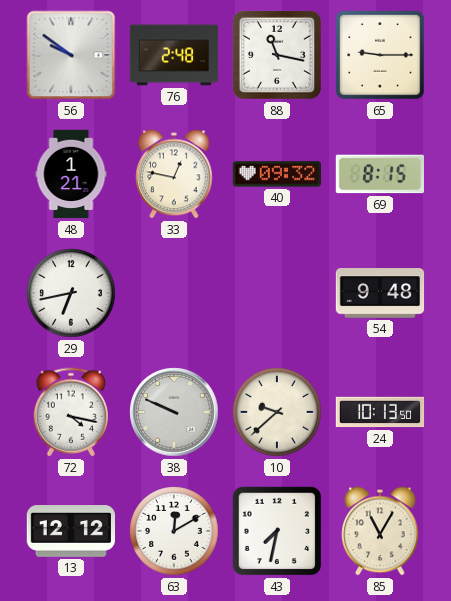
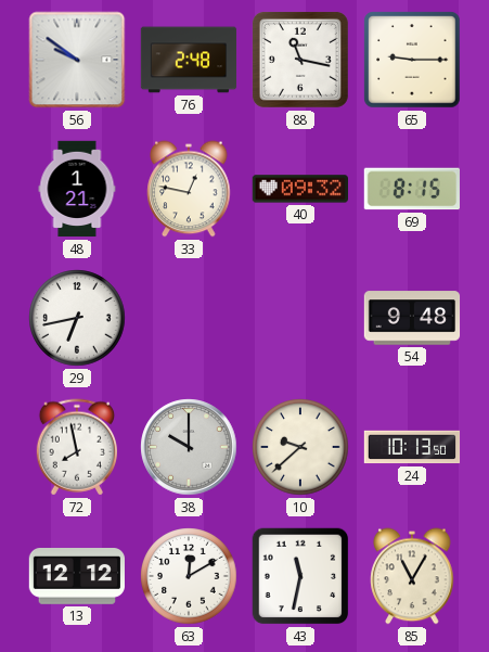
72: 4:17 -> 7:58 (76, 447)
38: 9:49 -> 10:00 (189, 447)
43: 7:32 -> 11:32 (300, 576)
